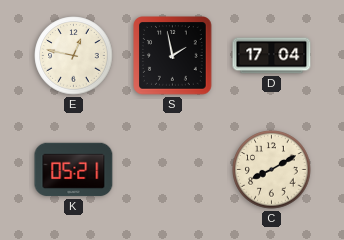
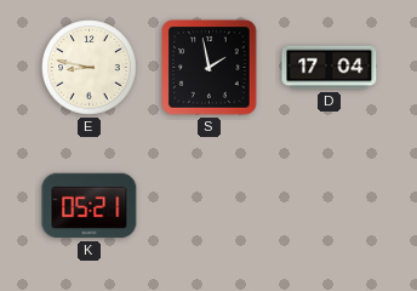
E: 12:47 -> 8:47 (90, 68)
C: 8:10 -> none (272, 170)
